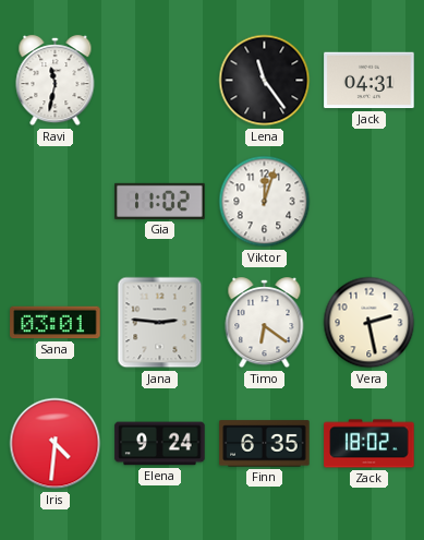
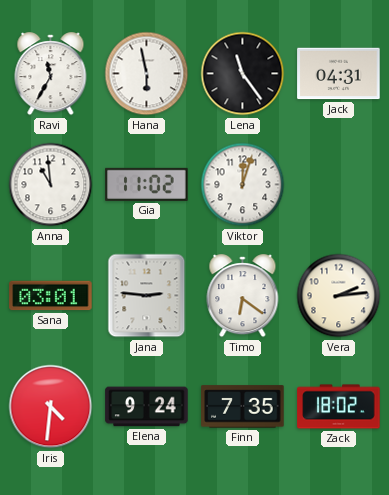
Ravi: 11:32 -> 11:35 (51, 74)
Hana: none -> 5:58 (147, 74)
Anna: none -> 10:59 (51, 185)
Vera: 2:28 -> 2:14 (339, 296)
Finn: 6:35 -> 7:35 (243, 407)
